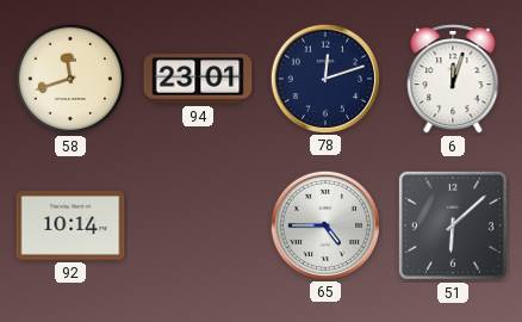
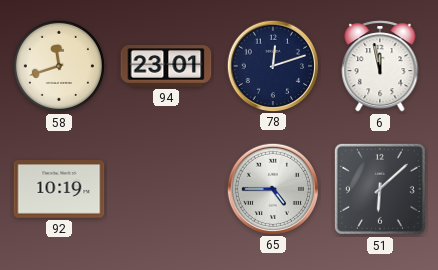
6: 12:03 -> 11:58 (380, 66)
92: 10:14 -> 10:19 (59, 189)
